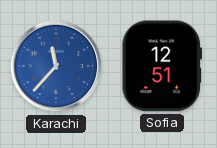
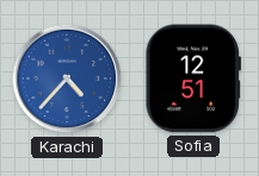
Karachi: 11:37 -> 4:37 (67, 78)
